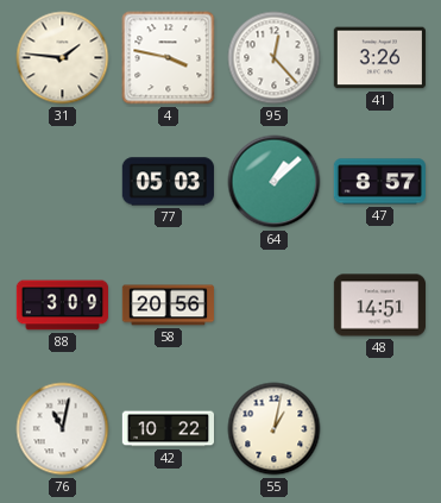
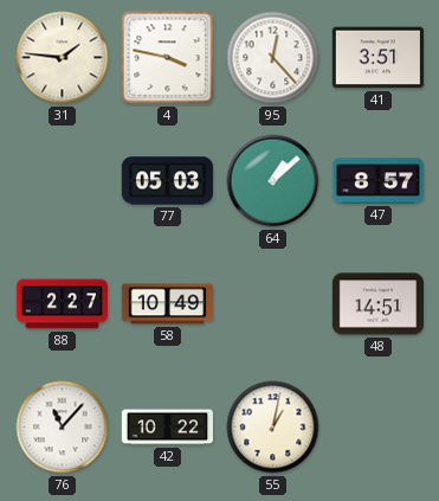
41: 3:26 -> 3:51 (377, 58)
88: 3:09 -> 2:27 (62, 304)
58: 20:56 -> 10:49 (167, 304)
76: 11:02 -> 11:07 (63, 428)
